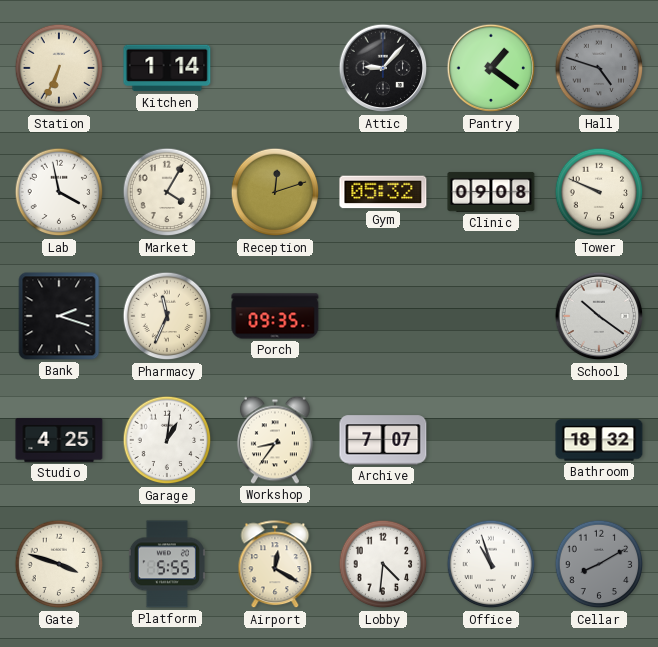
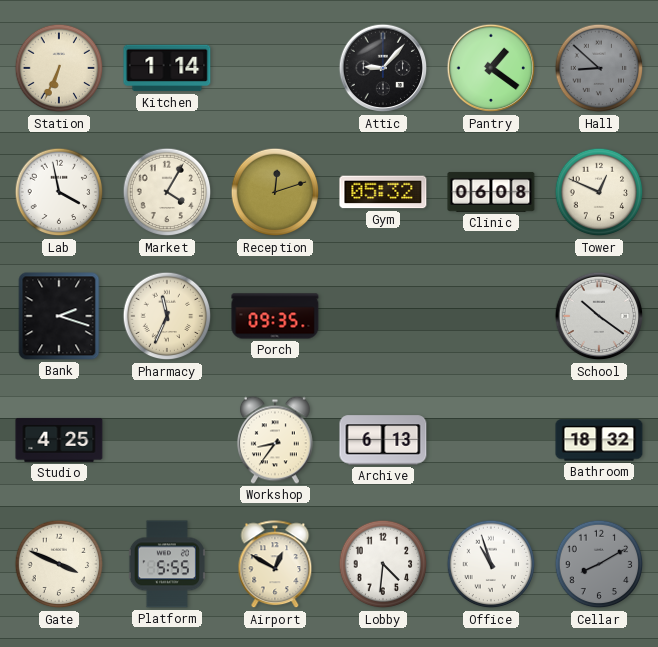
Hall: 4:48 -> 8:52 (599, 68)
Clinic: 09:08 -> 06:08 (491, 192)
Tower: 9:49 -> 12:49 (599, 192)
Garage: 1:01 -> none (167, 440)
Archive: 7:07 -> 6:13 (383, 440)
Gate: 3:48 -> 3:49 (59, 564)
Airport: 12:20 -> 12:50 (275, 565)
